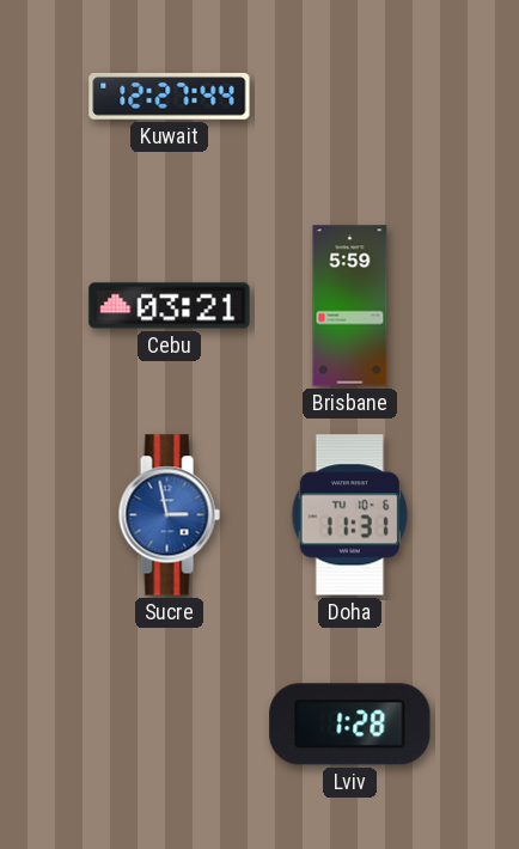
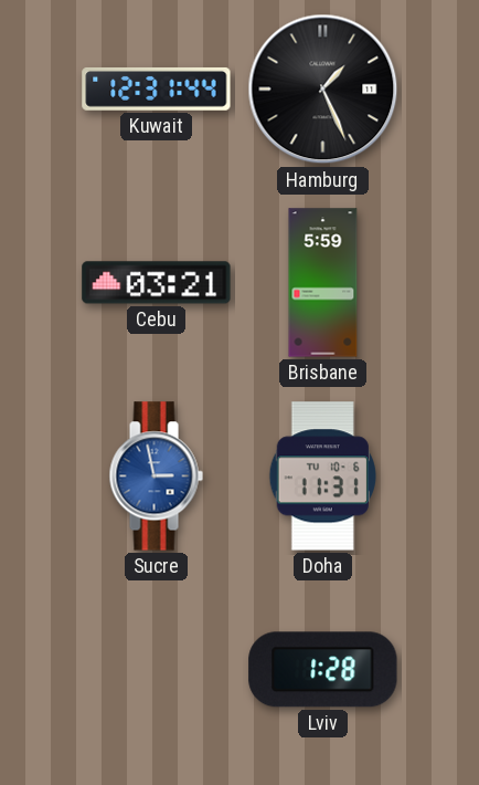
Kuwait: 12:27 -> 12:31 (157, 90)
Hamburg: none -> 1:26 (323, 90)
